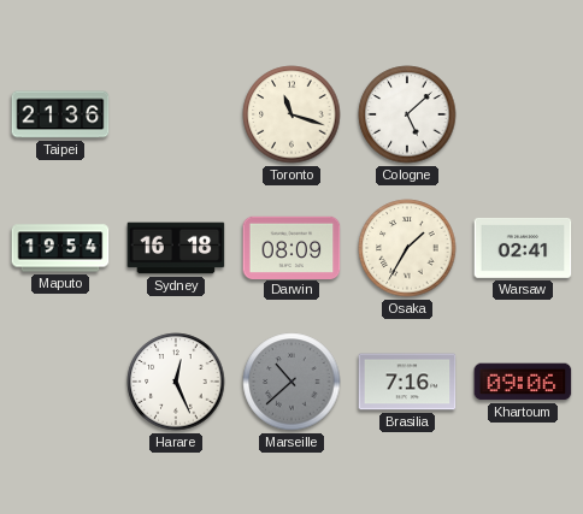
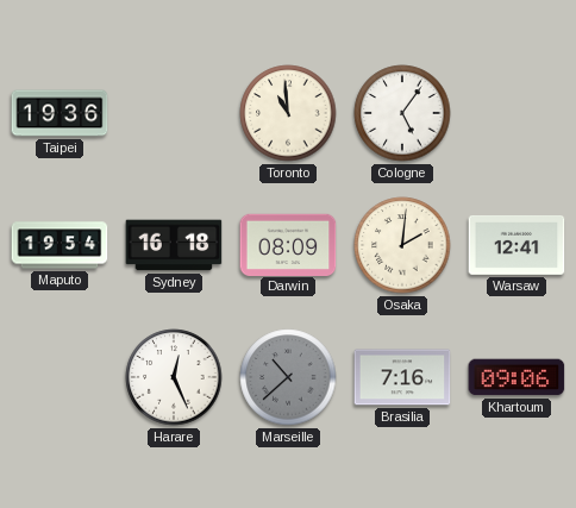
Taipei: 21:36 -> 19:36 (60, 113)
Toronto: 11:18 -> 10:59 (288, 113)
Cologne: 5:08 -> 5:06 (402, 113)
Osaka: 1:35 -> 2:01 (402, 245)
Warsaw: 02:41 -> 12:41 (516, 246)
